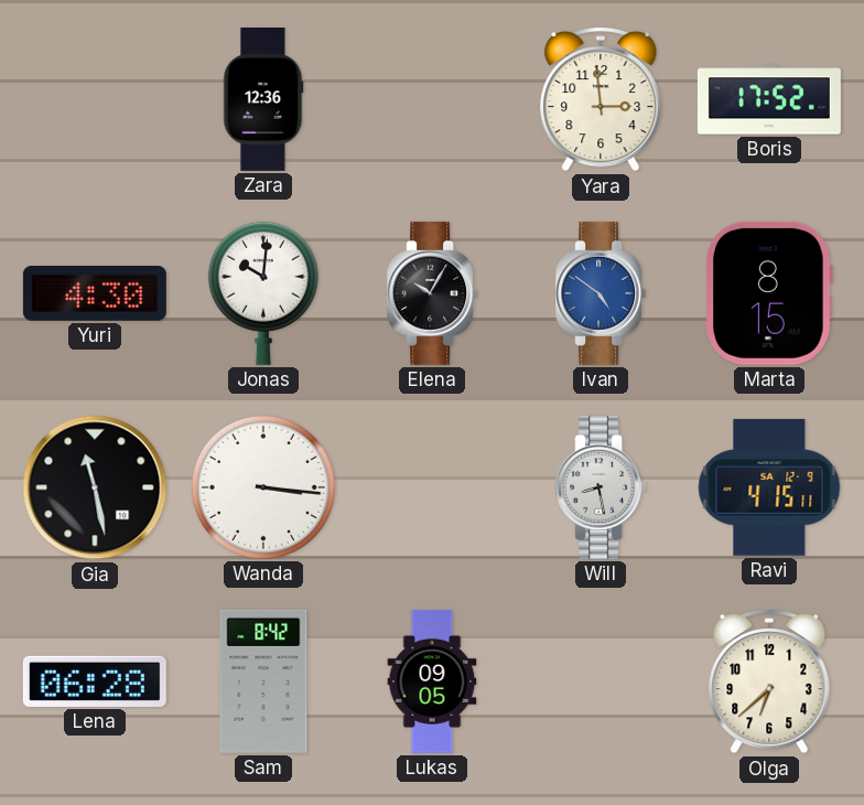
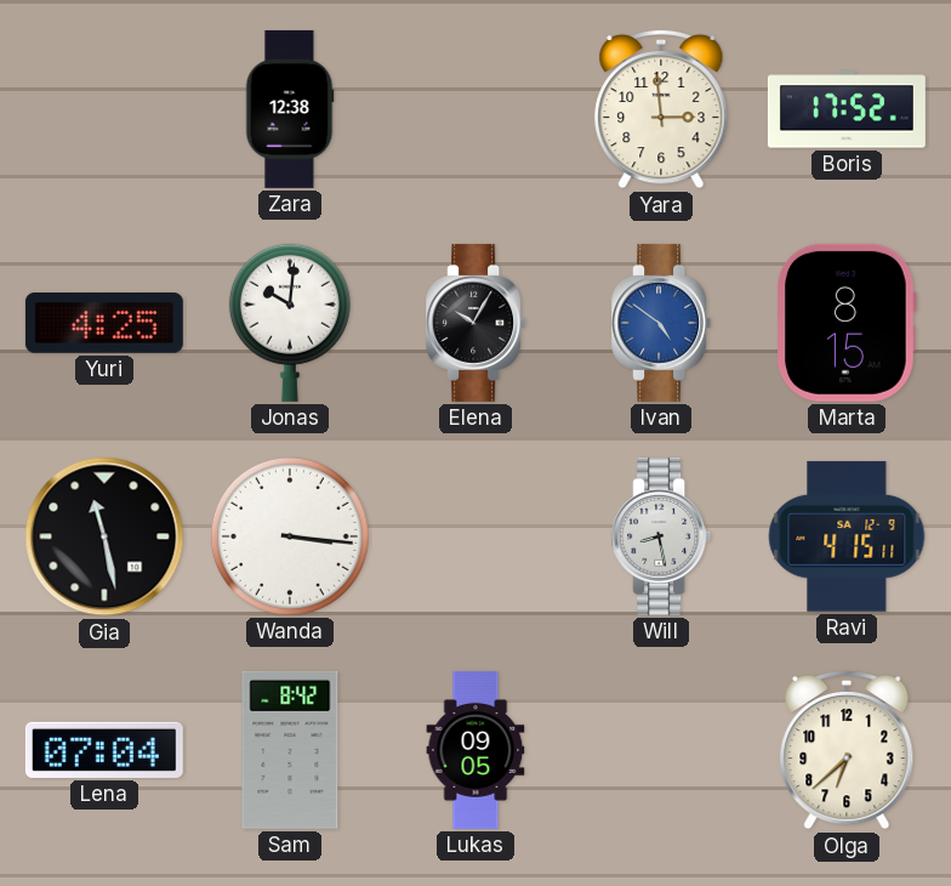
Zara: 12:36 -> 12:38 (290, 109)
Yuri: 4:30 -> 4:25 (104, 324)
Lena: 06:28 -> 07:04 (104, 750)
